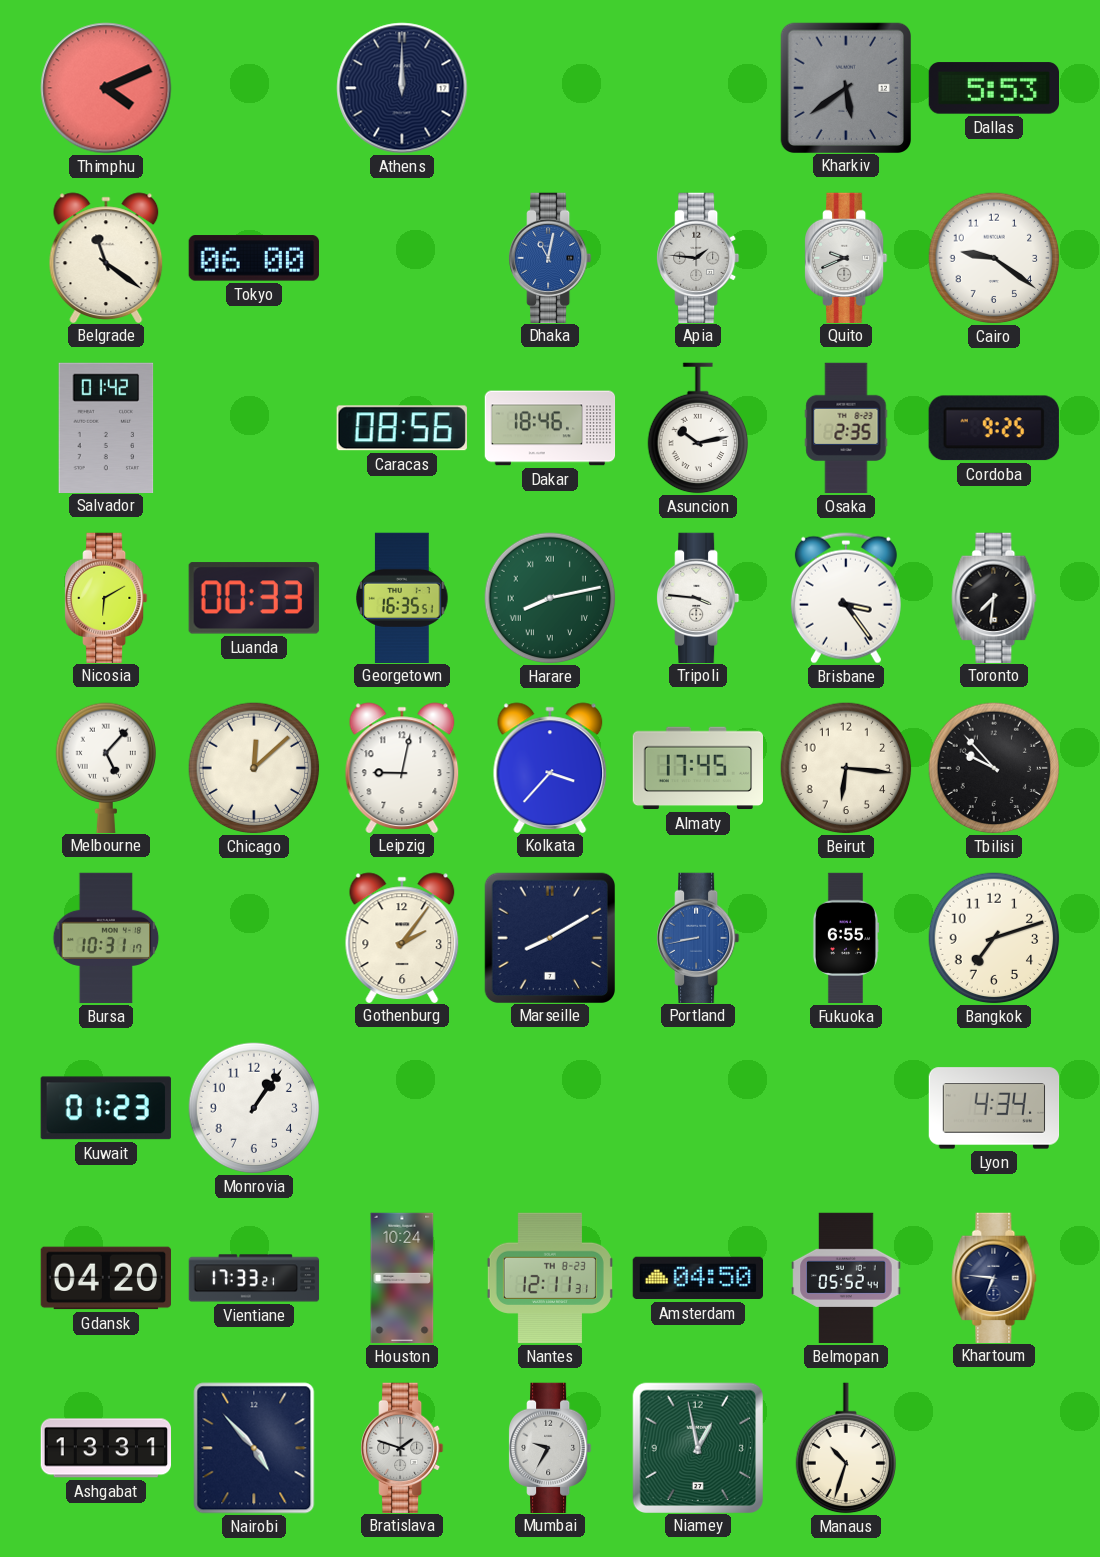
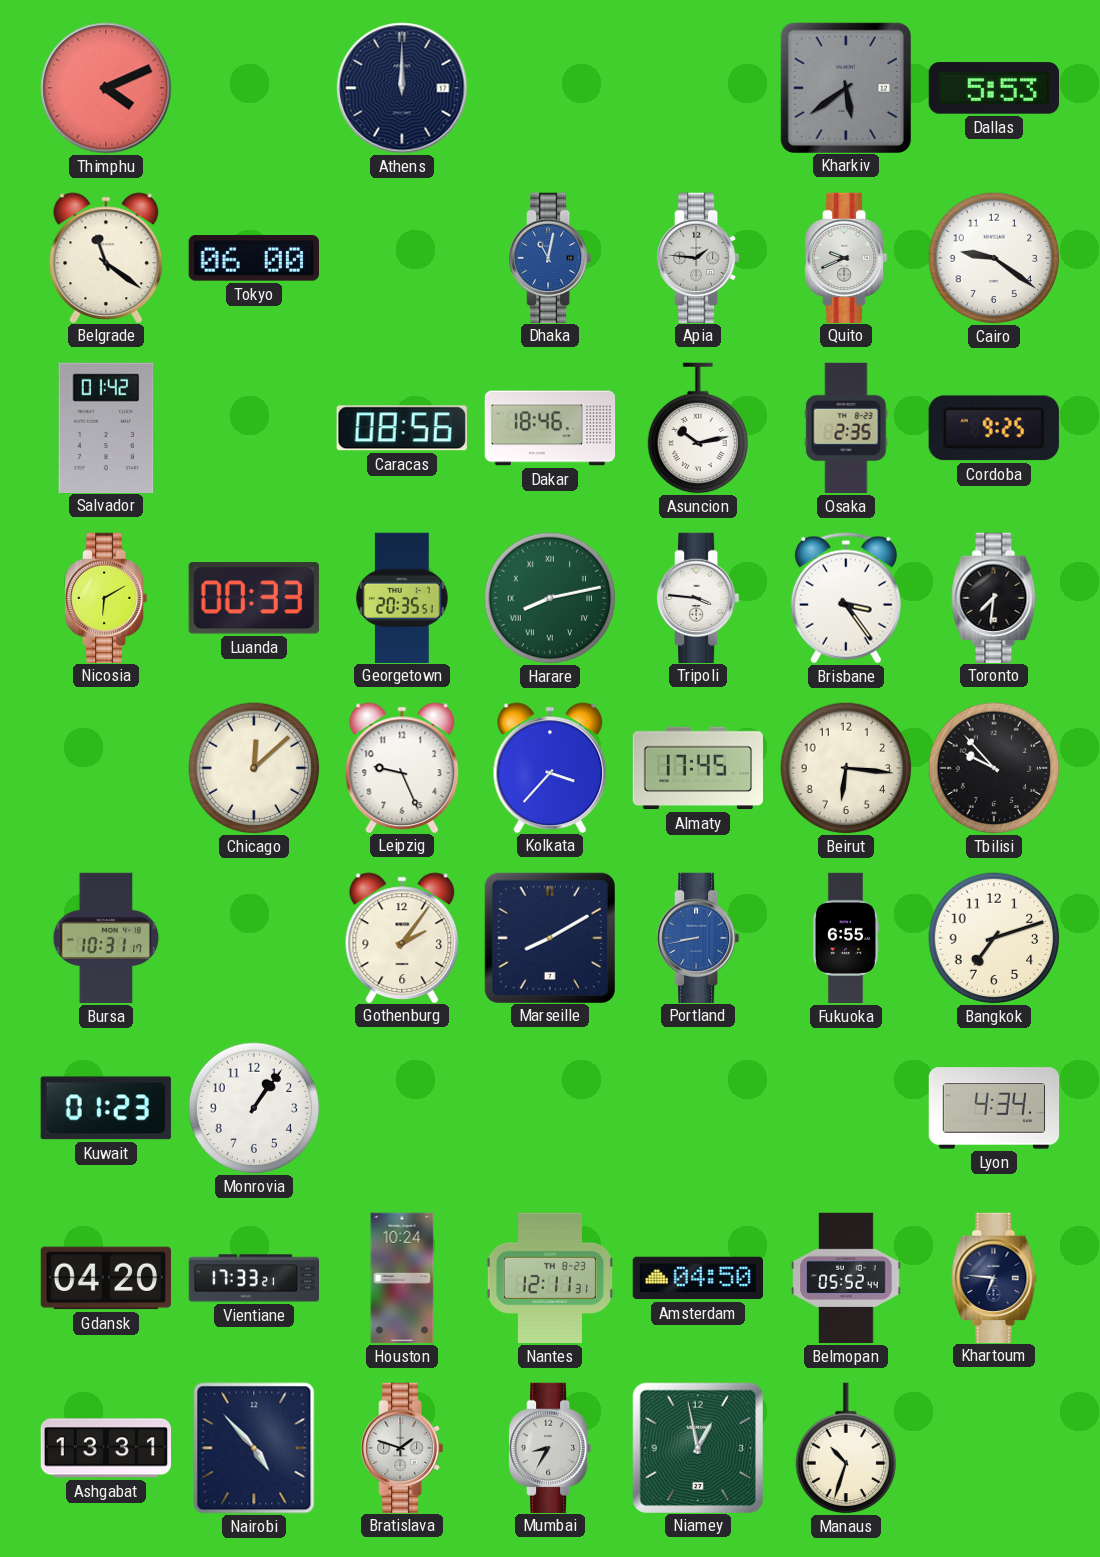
Georgetown: 16:35 -> 20:35 (402, 597)
Melbourne: 5:07 -> none (105, 767)
Leipzig: 9:02 -> 9:26 (402, 767)
Mumbai: 9:35 -> 8:35 (551, 1447)
